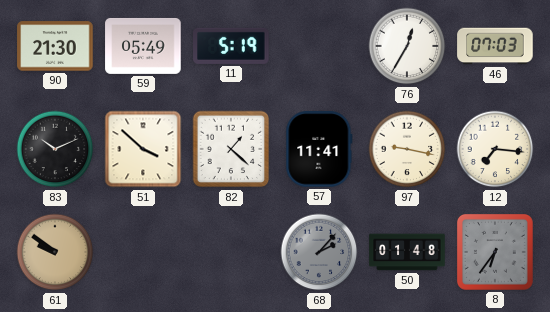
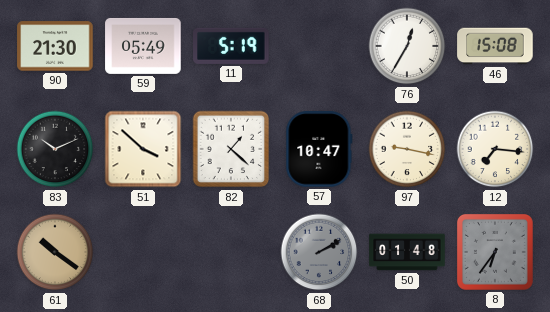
46: 07:03 -> 15:08 (495, 46)
57: 11:41 -> 10:47 (319, 149)
61: 9:51 -> 10:21 (55, 252)
68: 2:07 -> 2:10 (319, 252)
